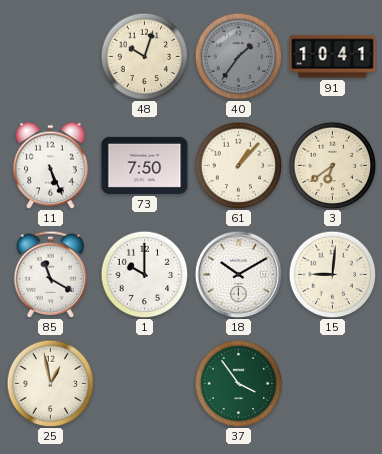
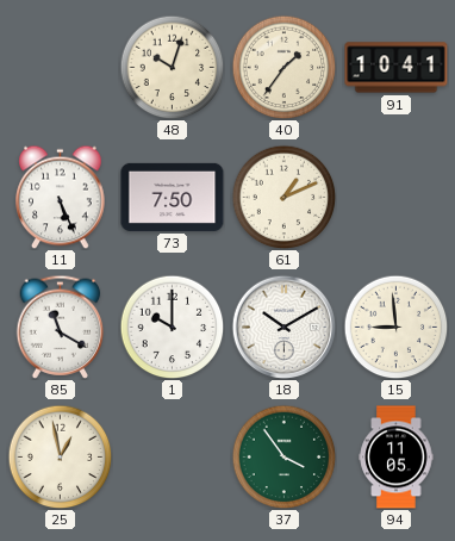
40 dial: grey -> cream (283, 67)
61: 1:07 -> 1:11 (283, 197)
3: 6:39 -> none (332, 165)
15: 9:01 -> 8:59 (395, 327)
94: none -> 11:05 (397, 458)
